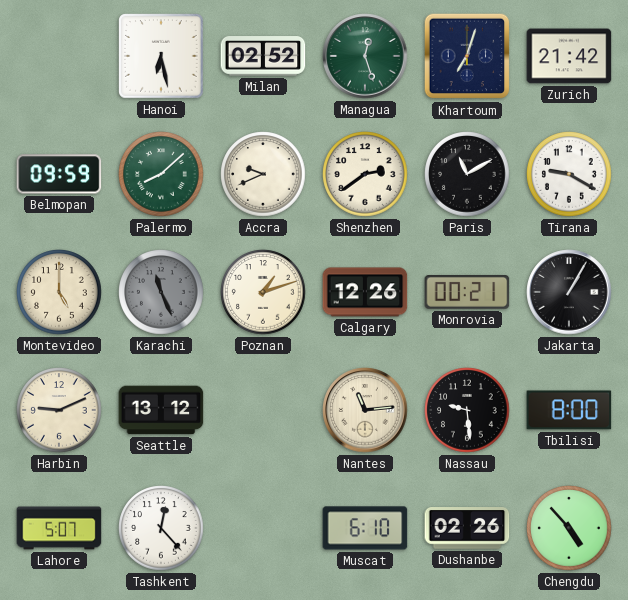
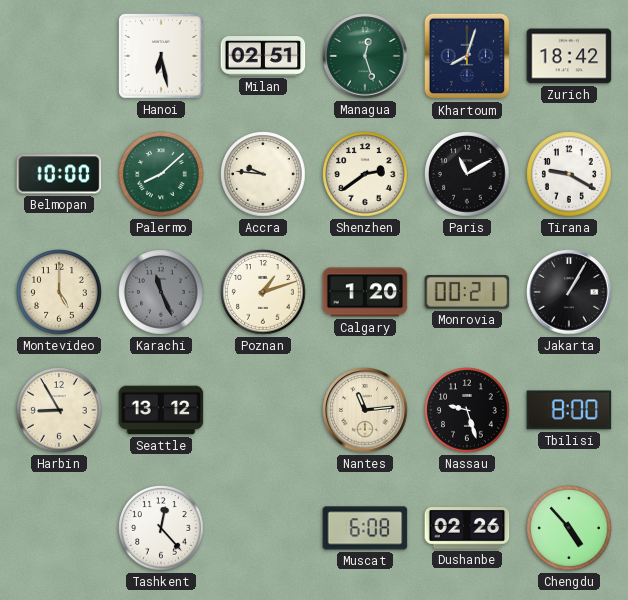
Milan: 02:52 -> 02:51 (263, 56)
Khartoum: 7:03 -> 8:03 (467, 56)
Zurich: 21:42 -> 18:42 (569, 56)
Belmopan: 09:59 -> 10:00 (59, 174)
Accra: 9:41 -> 9:46 (263, 174)
Calgary: 12:26 -> 1:20 (365, 292)
Harbin: 9:11 -> 8:55 (59, 410)
Nassau: 9:29 -> 9:27 (467, 410)
Lahore: 5:07 -> none (59, 528)
Muscat: 6:10 -> 6:08 (365, 528)
